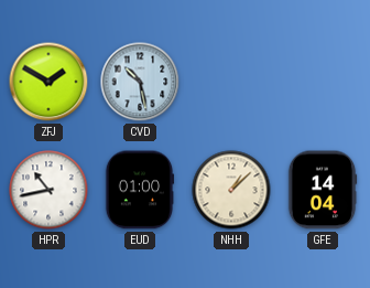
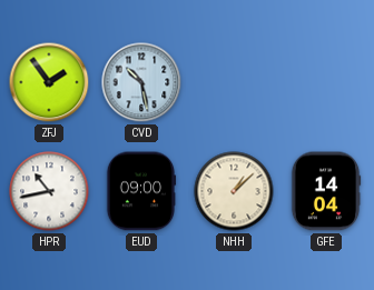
ZFJ: 1:50 -> 1:54 (49, 82)
EUD: 01:00 -> 09:00 (141, 191)
